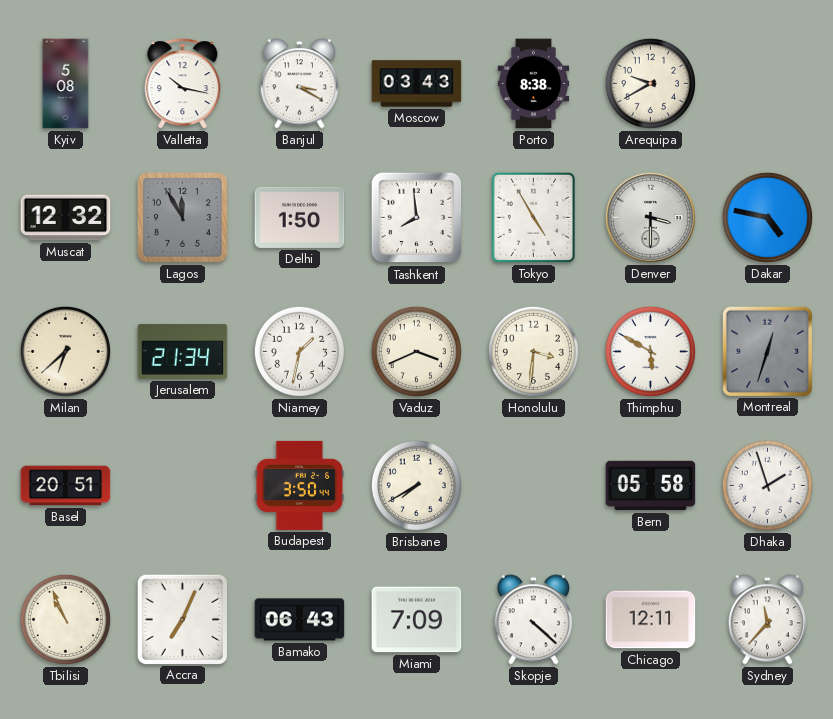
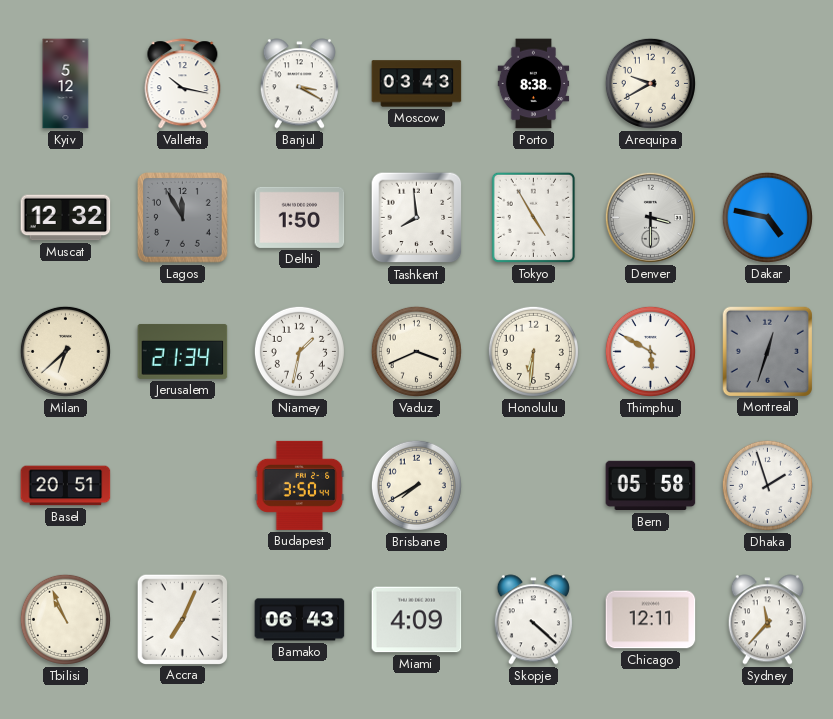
Kyiv: 5:08 -> 5:12 (66, 84)
Honolulu: 3:31 -> 6:31 (533, 351)
Miami: 7:09 -> 4:09 (417, 620)
